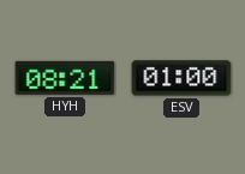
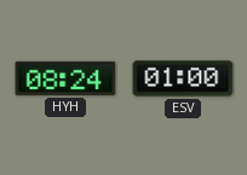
HYH: 08:21 -> 08:24 (65, 78)
